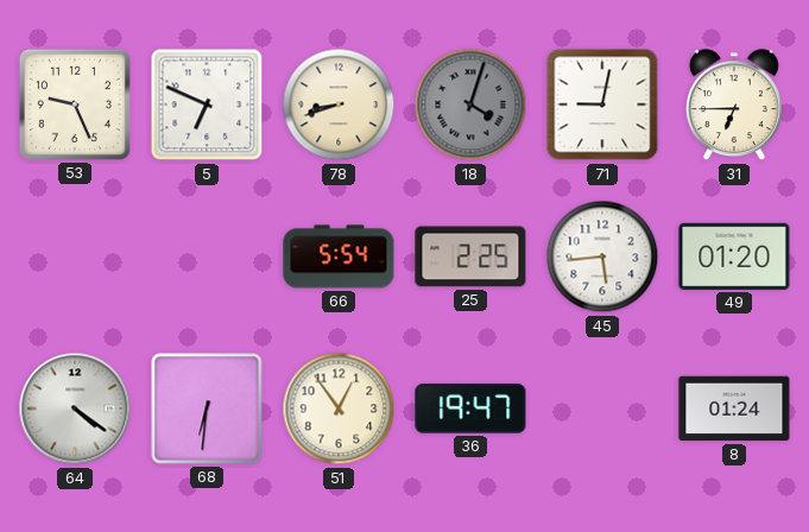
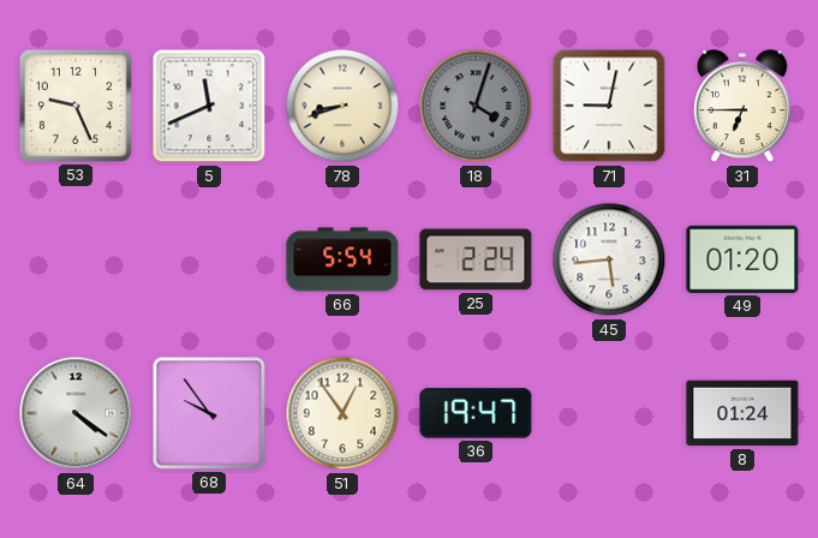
5: 6:49 -> 11:41 (209, 106)
25: 2:25 -> 2:24 (476, 259)
68: 6:31 -> 9:54 (209, 413)
